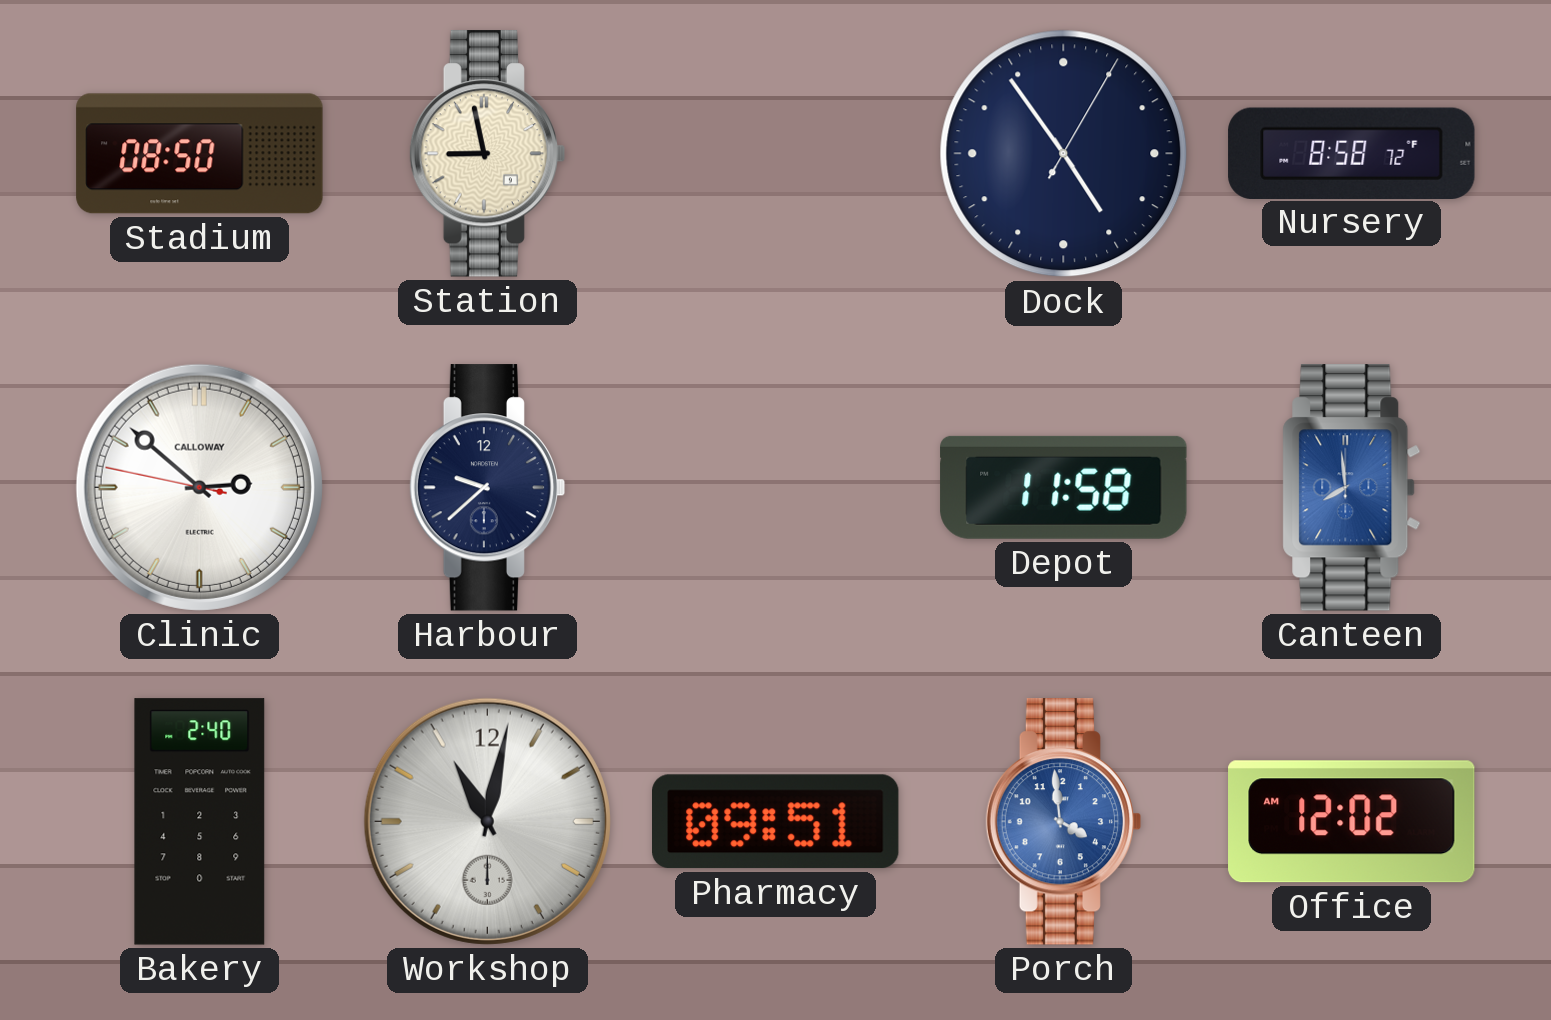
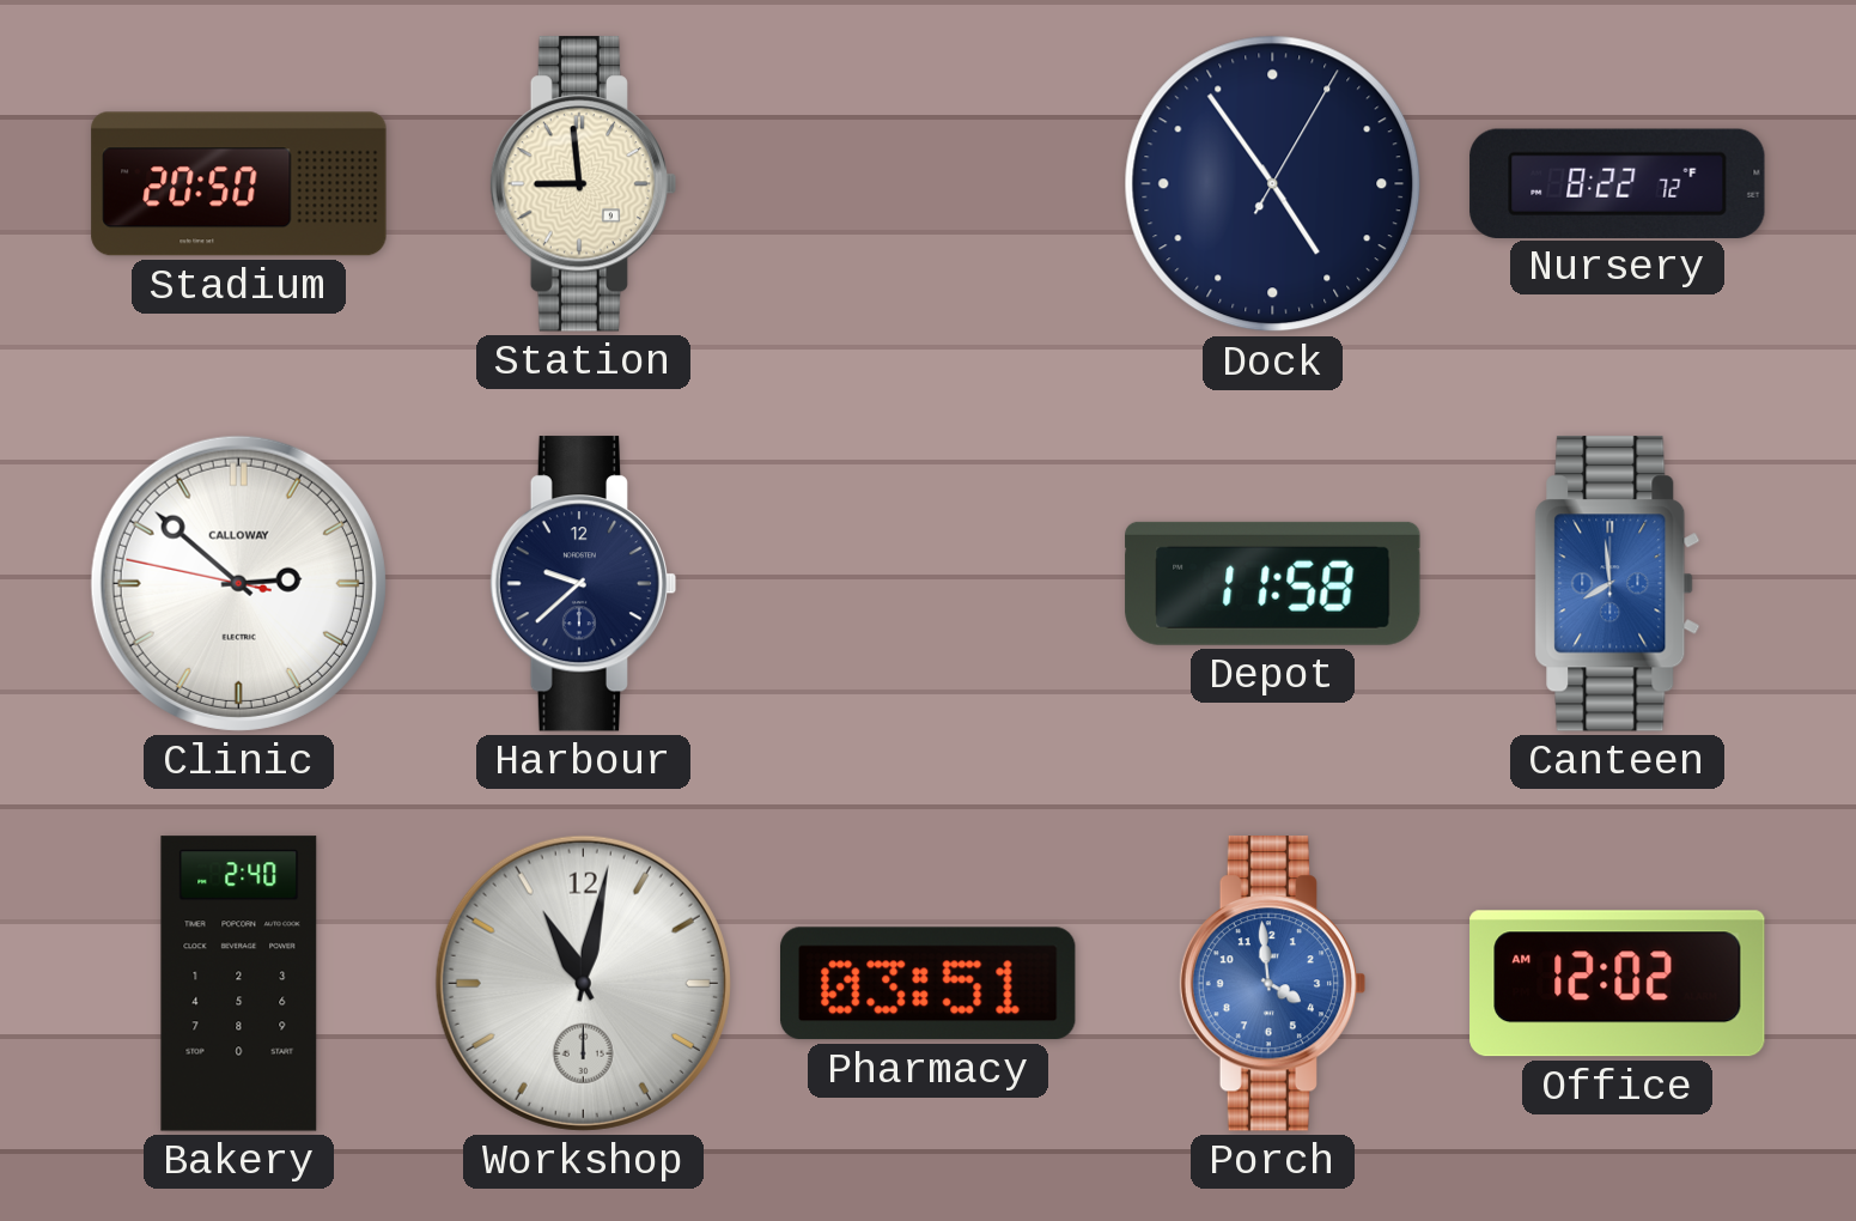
Stadium: 08:50 -> 20:50 (239, 184)
Station: 8:58 -> 8:59 (584, 184)
Nursery: 8:58 -> 8:22 (1618, 183)
Pharmacy: 09:51 -> 03:51 (929, 984)
